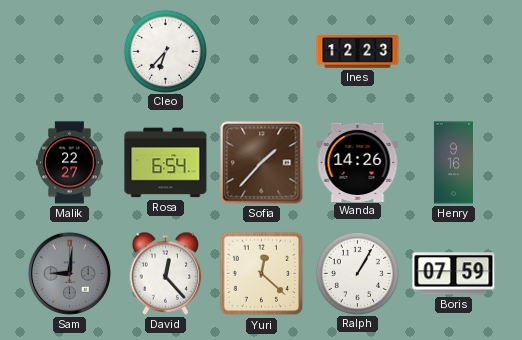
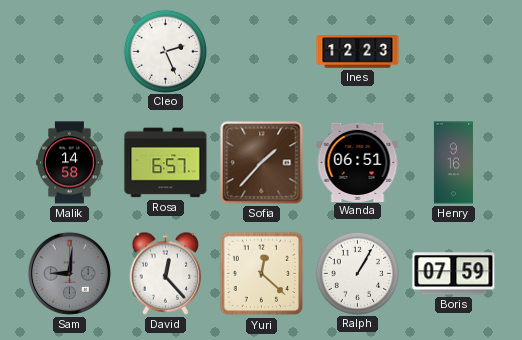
Cleo: 6:37 -> 2:26 (165, 51)
Malik: 22:27 -> 14:58 (70, 163)
Rosa: 6:54 -> 6:57 (166, 163)
Wanda: 14:26 -> 06:51 (358, 162)
